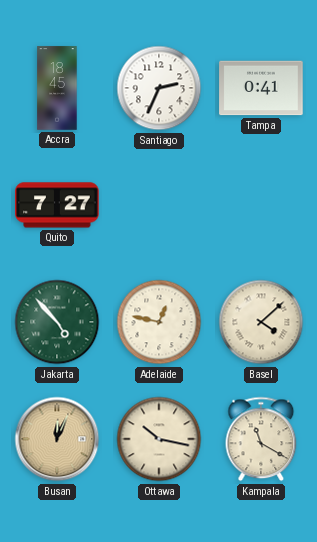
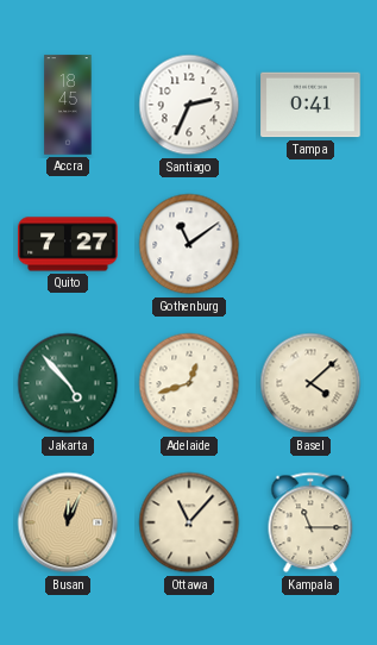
Gothenburg: none -> 11:09 (189, 244)
Adelaide: 12:47 -> 12:42 (189, 383)
Ottawa: 10:17 -> 11:07 (189, 522)
Kampala: 11:20 -> 11:15 (310, 522)
